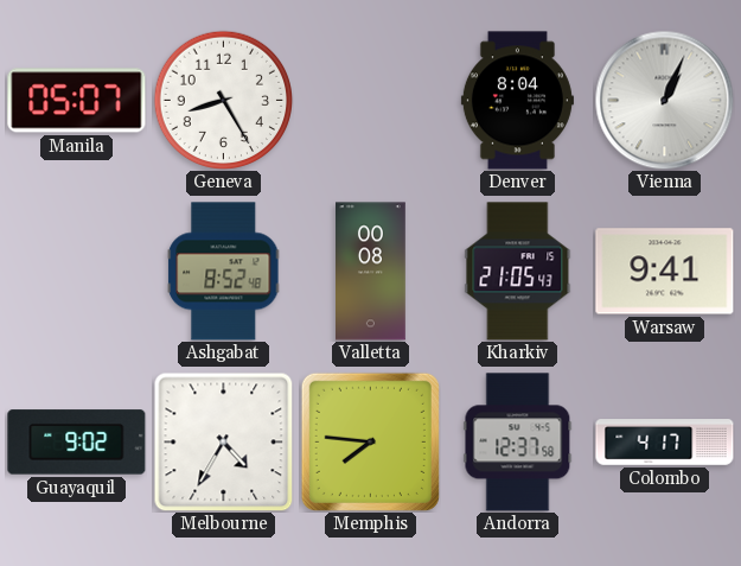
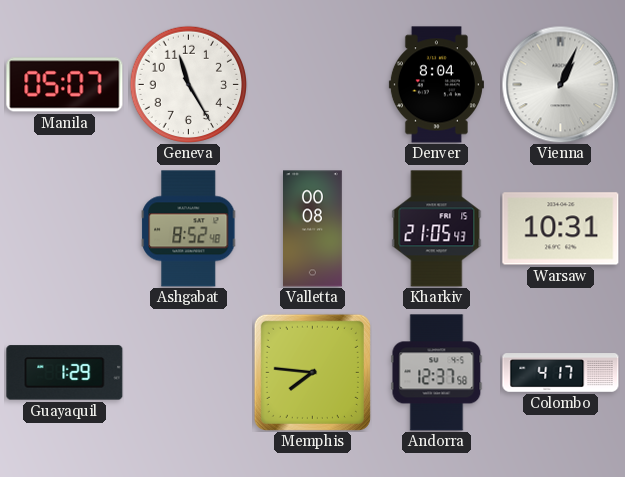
Geneva: 8:25 -> 11:25 (188, 84)
Warsaw: 9:41 -> 10:31 (561, 229)
Guayaquil: 9:02 -> 1:29 (65, 373)
Melbourne: 4:35 -> none (223, 441)
